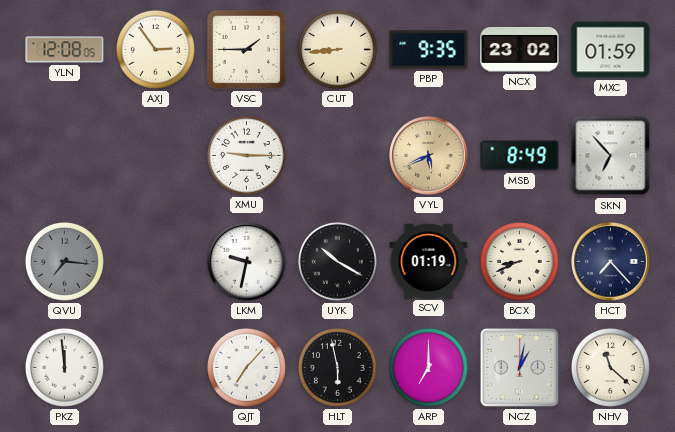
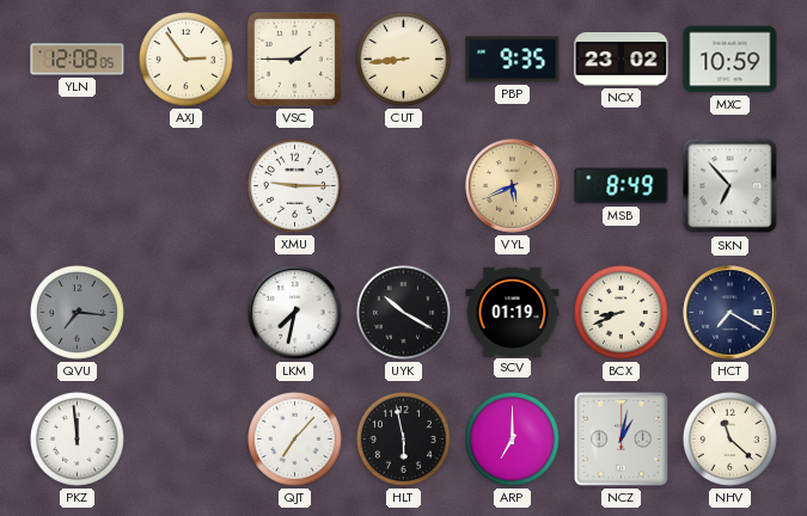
MXC: 01:59 -> 10:59 (730, 60)
LKM: 9:32 -> 7:32 (295, 313)
HCT: 7:23 -> 7:20 (730, 313)
